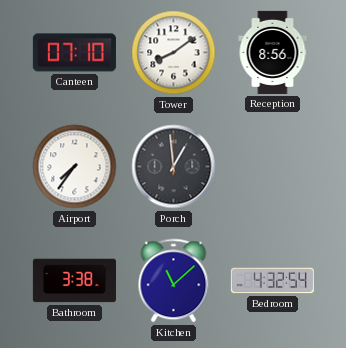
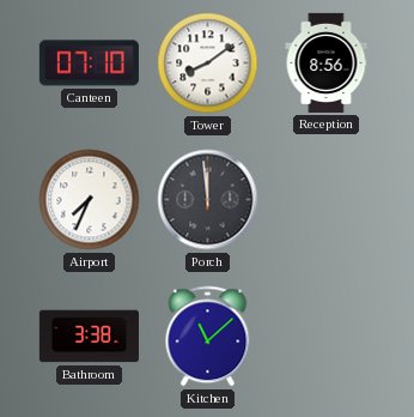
Airport: 7:36 -> 7:34 (90, 200)
Porch: 12:59 -> 11:59 (208, 200)
Bedroom: 4:32 -> none (272, 281)
